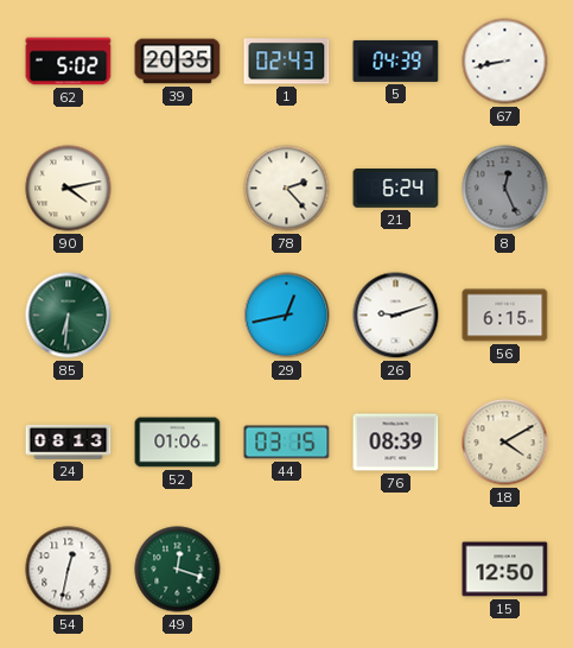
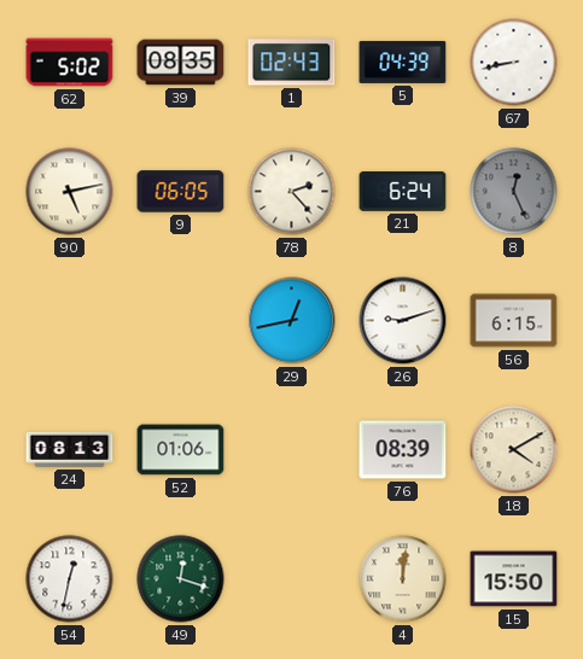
39: 20:35 -> 08:35 (181, 63)
90: 4:13 -> 5:13 (70, 192)
9: none -> 06:05 (181, 192)
85: 6:31 -> none (69, 316)
44: 03:15 -> none (287, 443)
4: none -> 12:01 (403, 579)
15: 12:50 -> 15:50 (514, 579)
